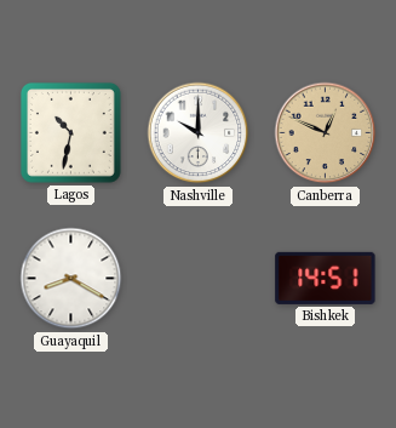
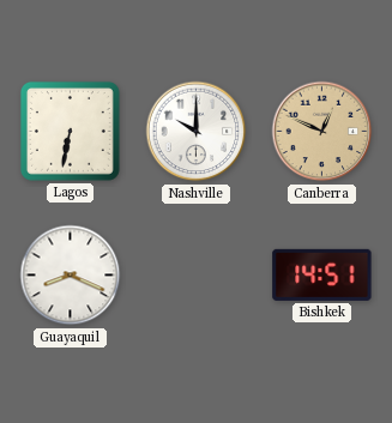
Lagos: 10:32 -> 6:32 (70, 131)
Guayaquil: 8:20 -> 8:19 (71, 276)
